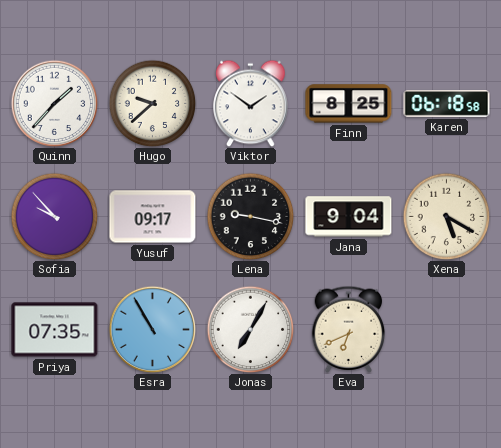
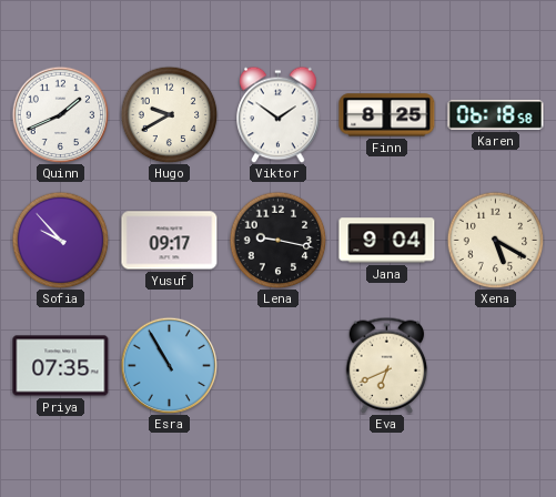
Quinn: 1:37 -> 1:41 (60, 114)
Hugo: 9:38 -> 9:40 (169, 114)
Jonas: 7:05 -> none (250, 329)
